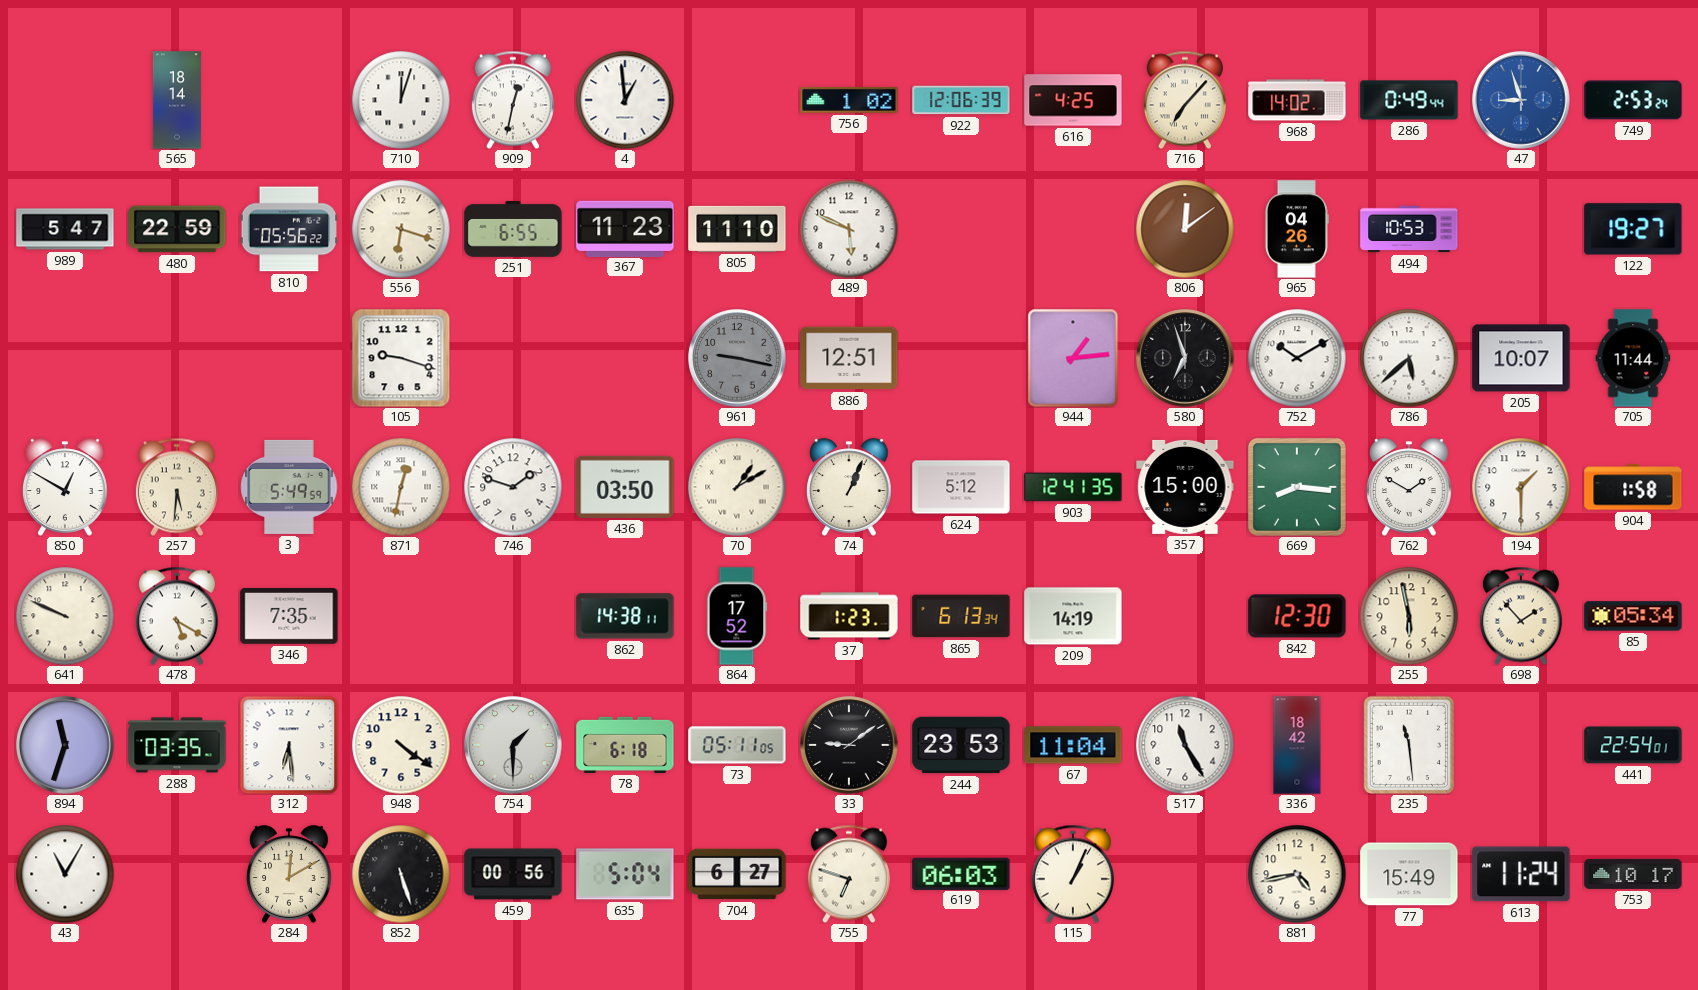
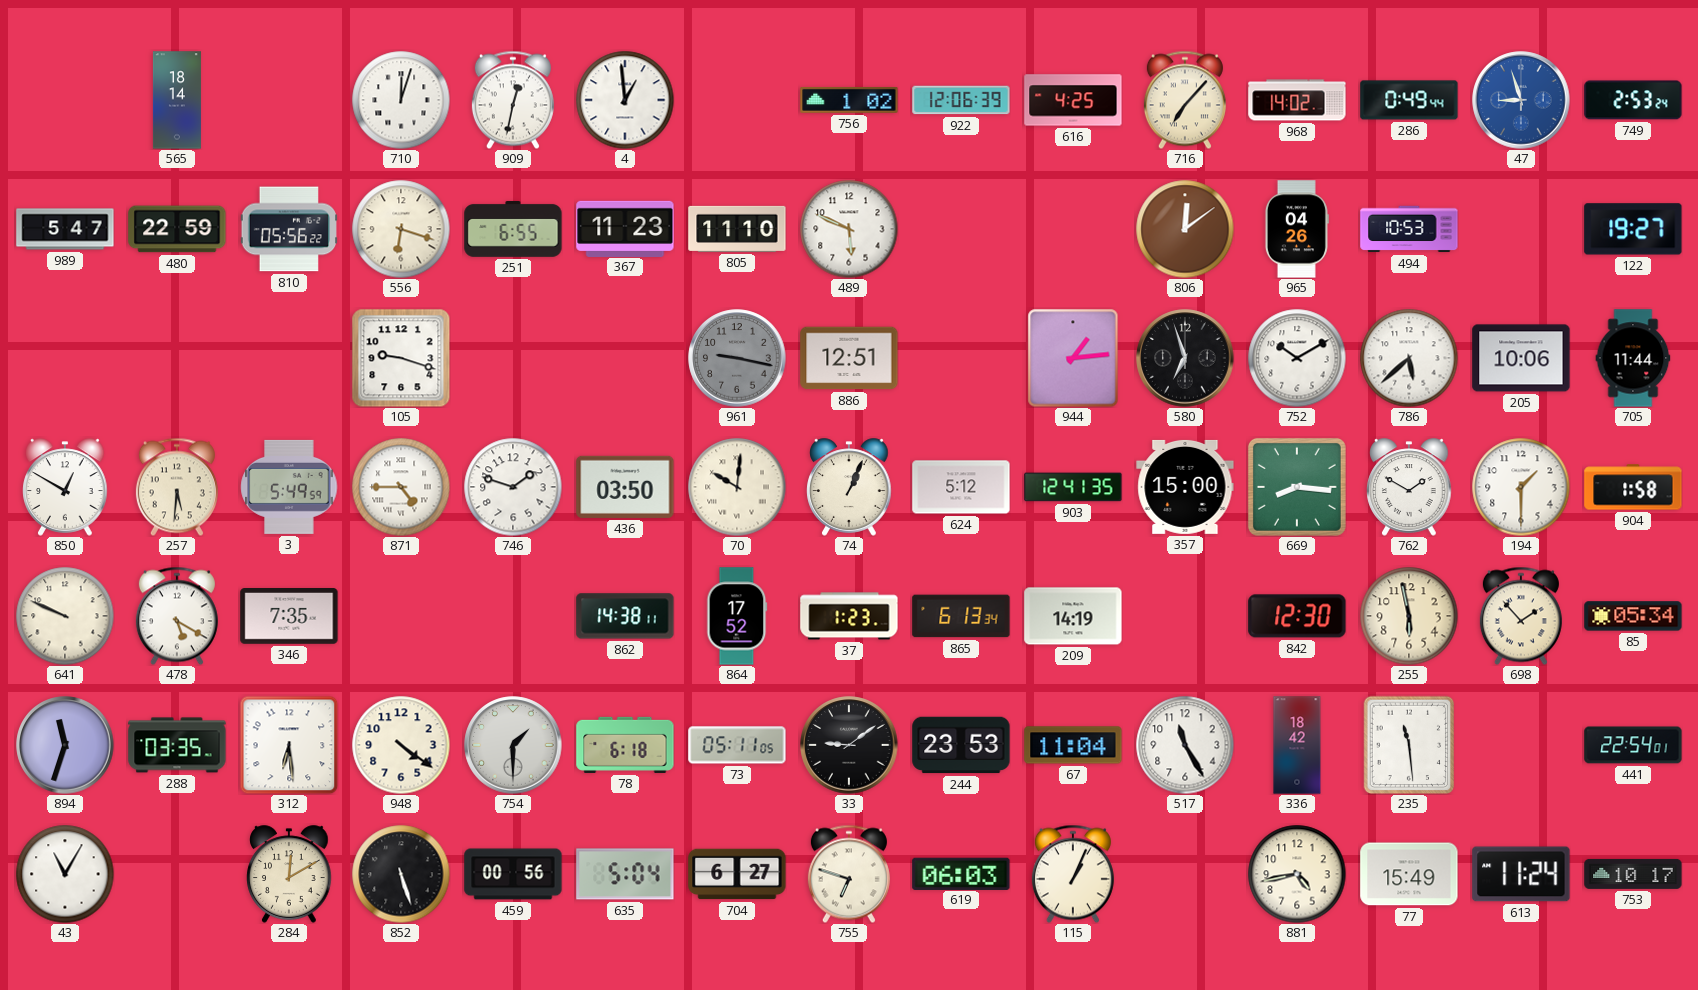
205: 10:07 -> 10:06 (1521, 358)
871: 12:32 -> 4:45 (401, 487)
70: 1:10 -> 10:01 (737, 487)
